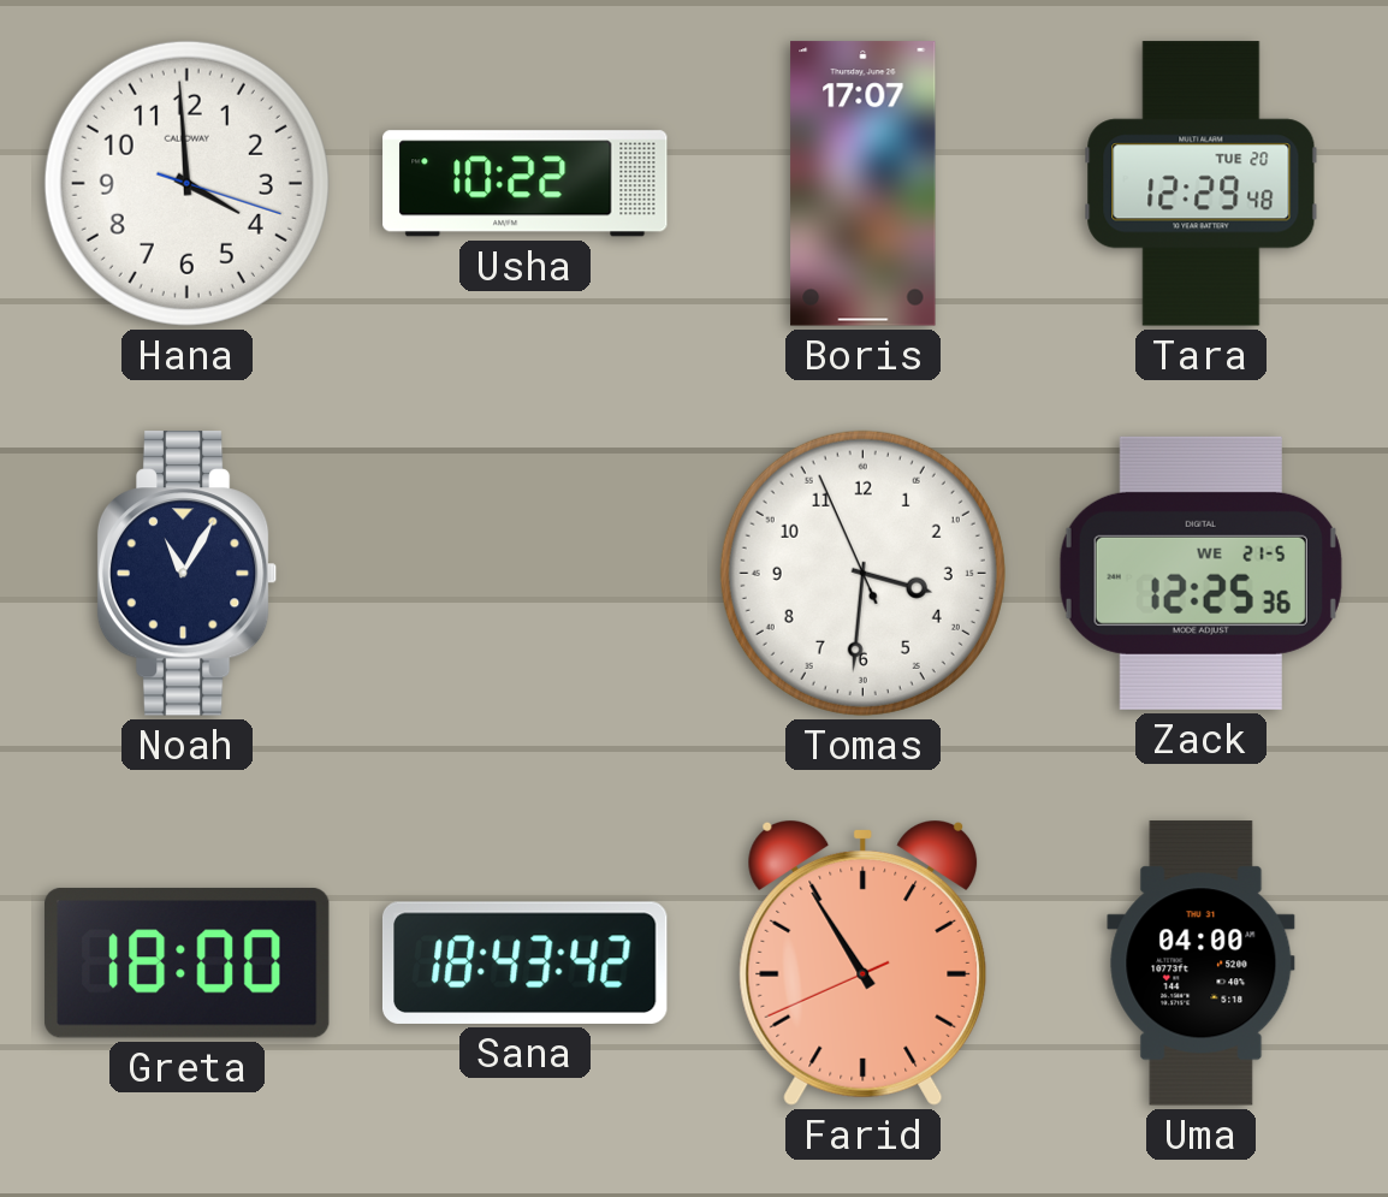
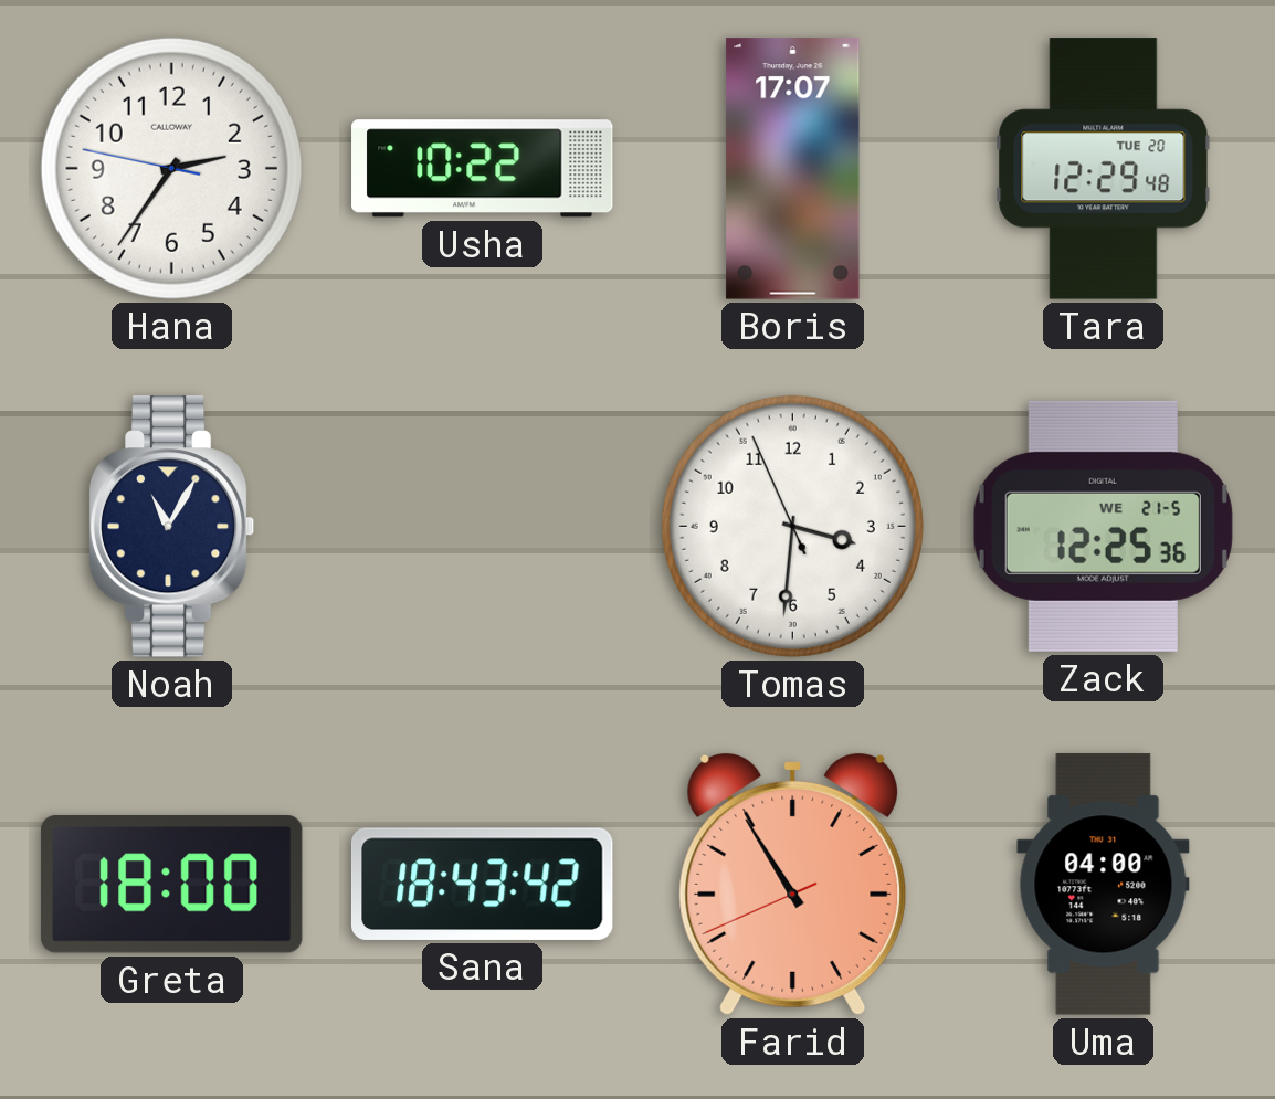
Hana: 3:59 -> 2:35 (171, 168)
